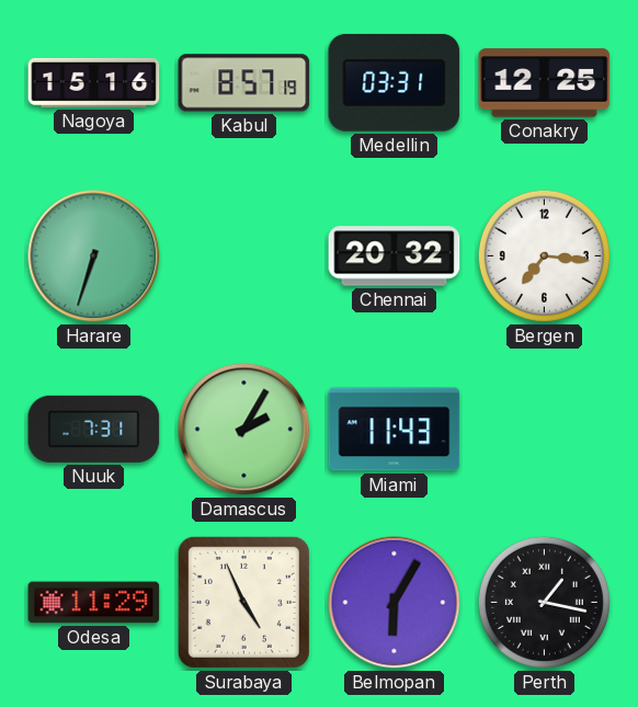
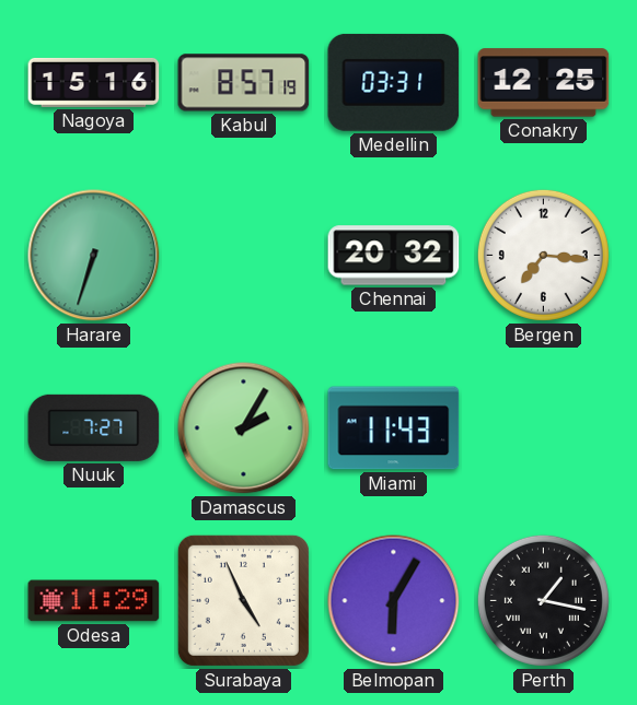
Nuuk: 7:31 -> 7:27 (94, 427)
